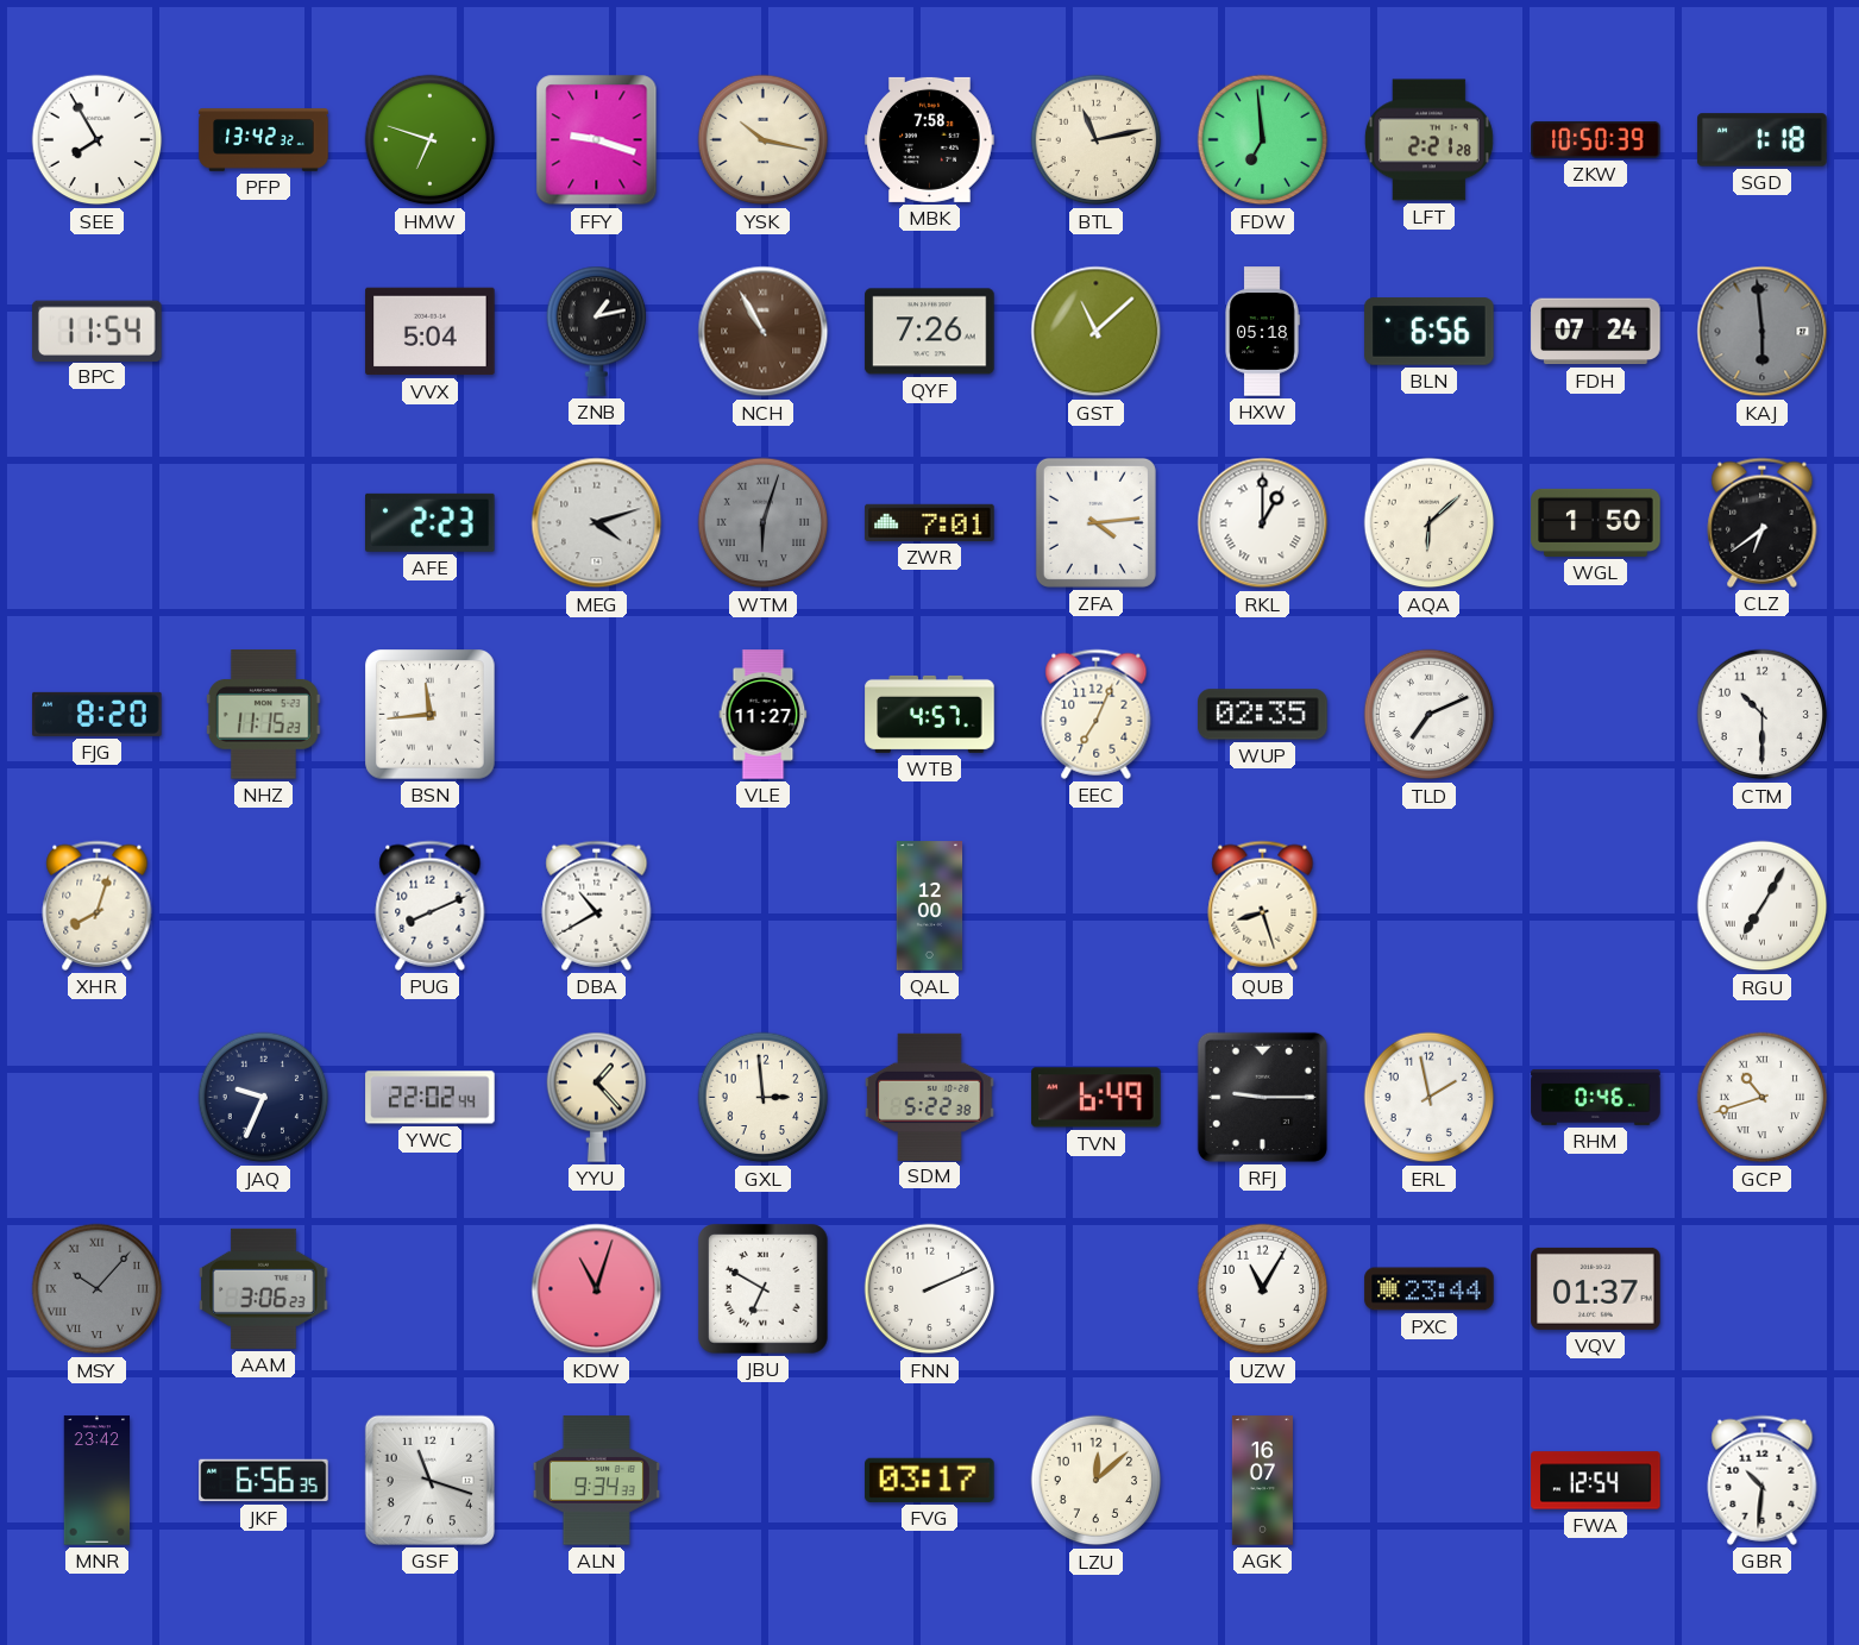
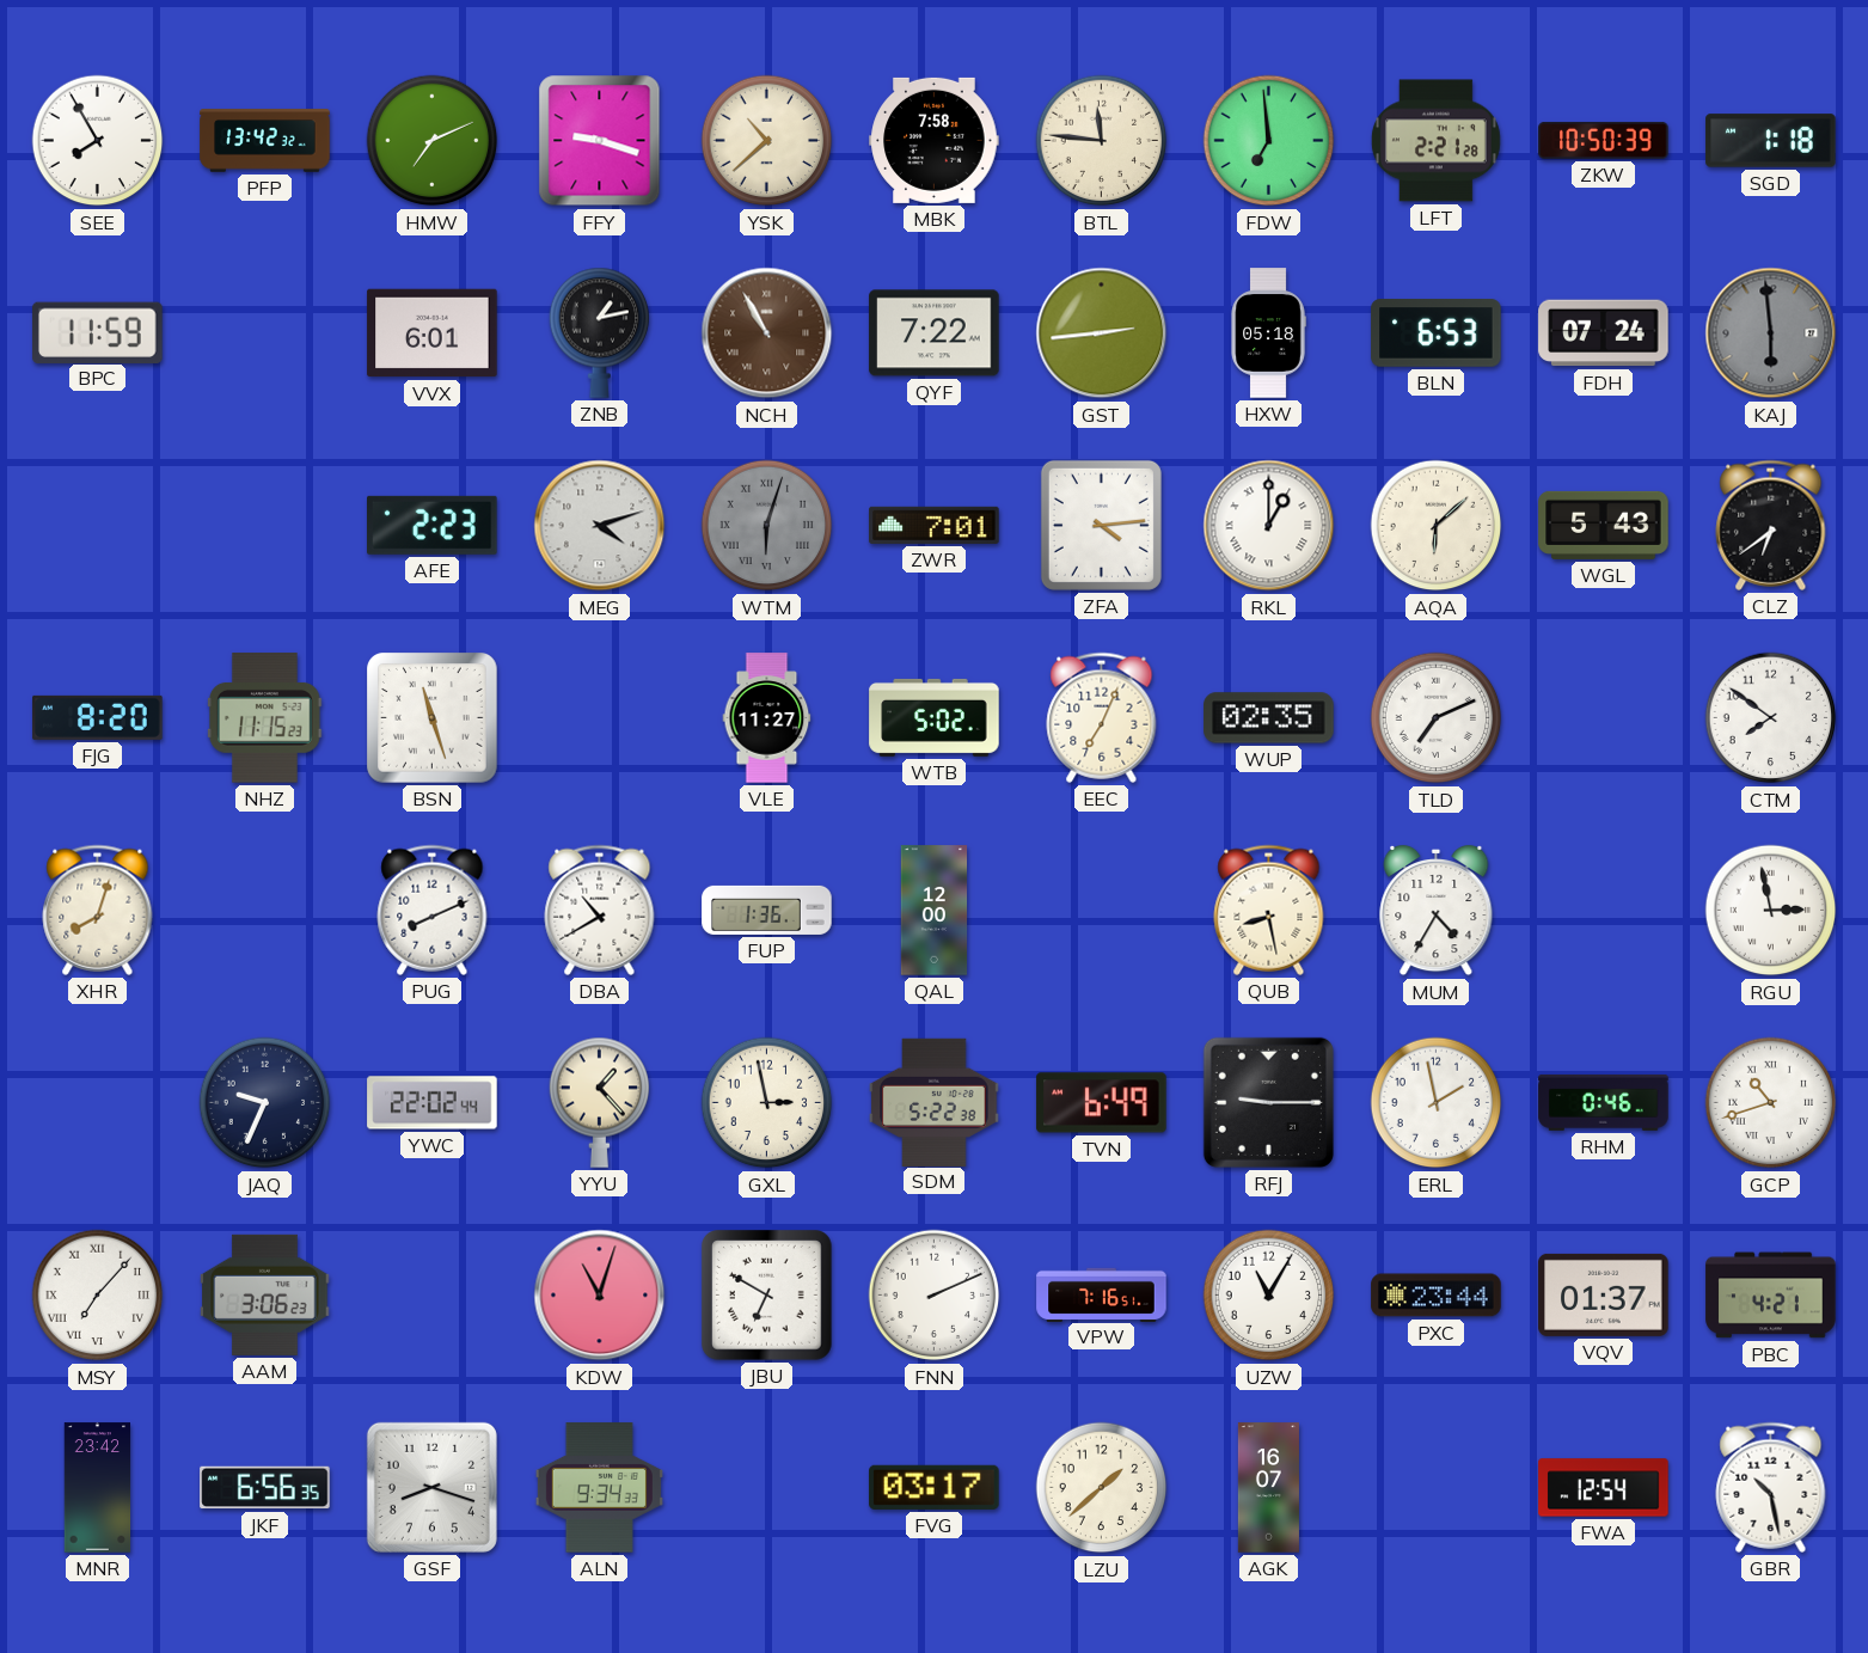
HMW: 6:48 -> 7:11 (433, 141)
YSK: 10:17 -> 10:38 (767, 141)
BTL: 11:13 -> 11:46 (1102, 141)
BPC: 11:54 -> 11:59 (98, 332)
VVX: 5:04 -> 6:01 (433, 333)
QYF: 7:26 -> 7:22 (935, 333)
GST: 11:08 -> 2:44 (1102, 333)
BLN: 6:56 -> 6:53 (1437, 333)
WGL: 1:50 -> 5:43 (1604, 525)
BSN: 11:44 -> 11:27 (433, 718)
WTB: 4:57 -> 5:02 (935, 717)
CTM: 10:30 -> 7:51 (1771, 718)
FUP: none -> 1:36 (767, 910)
QUB: 8:27 -> 8:28 (1269, 910)
MUM: none -> 4:35 (1437, 911)
RGU: 7:05 -> 2:58 (1771, 911)
GXL: 2:59 -> 2:58 (767, 1103)
MSY: 10:07 -> 7:07 (98, 1296)
MSY dial: grey -> white (98, 1296)
VPW: none -> 7:16 (1102, 1294)
PBC: none -> 4:21 (1771, 1296)
GSF: 11:18 -> 8:18 (431, 1487)
LZU: 12:08 -> 1:38 (1102, 1488)
GBR: 10:31 -> 10:28 (1771, 1487)
